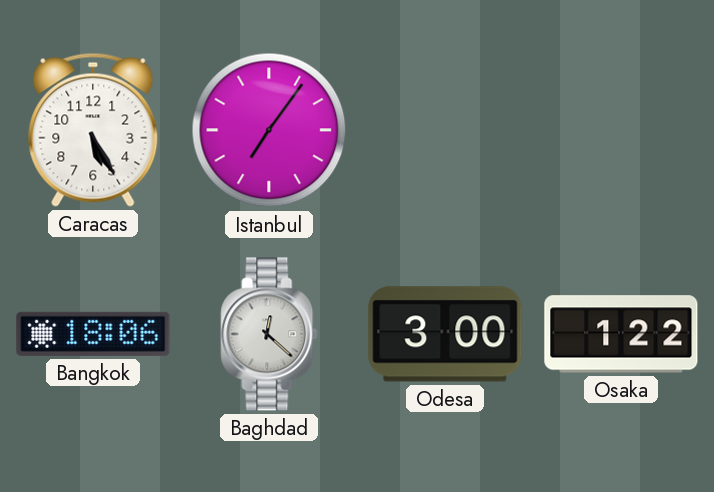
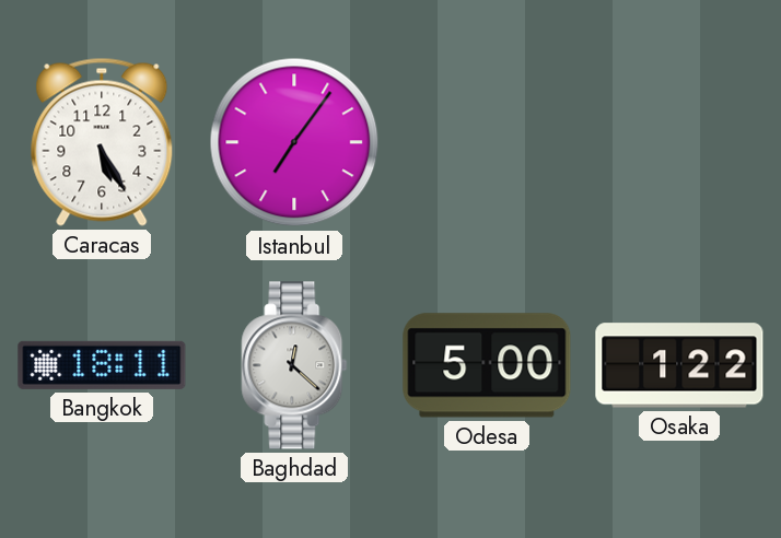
Bangkok: 18:06 -> 18:11 (102, 365)
Odesa: 3:00 -> 5:00 (487, 365)
